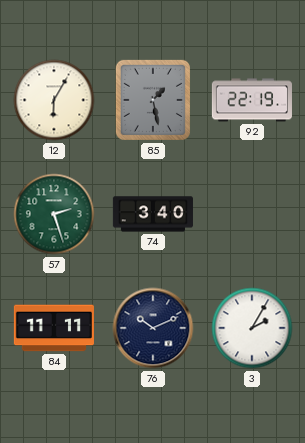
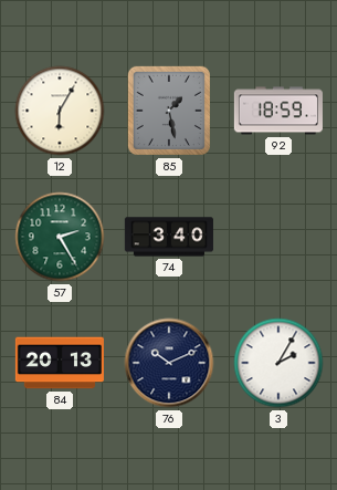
92: 22:19 -> 18:59 (278, 111)
57: 2:27 -> 2:25 (60, 237)
84: 11:11 -> 20:13 (60, 363)
